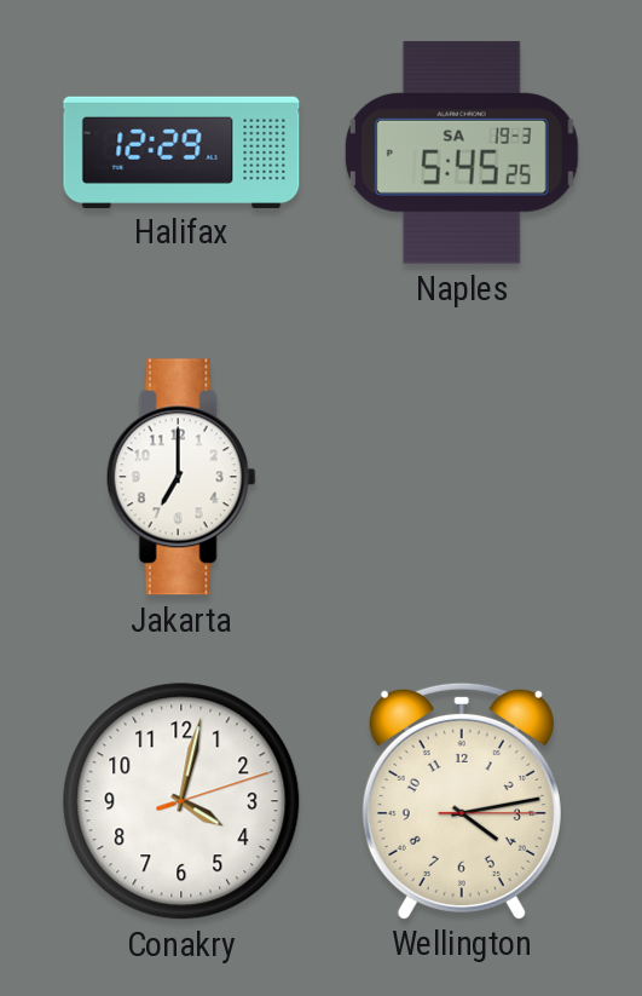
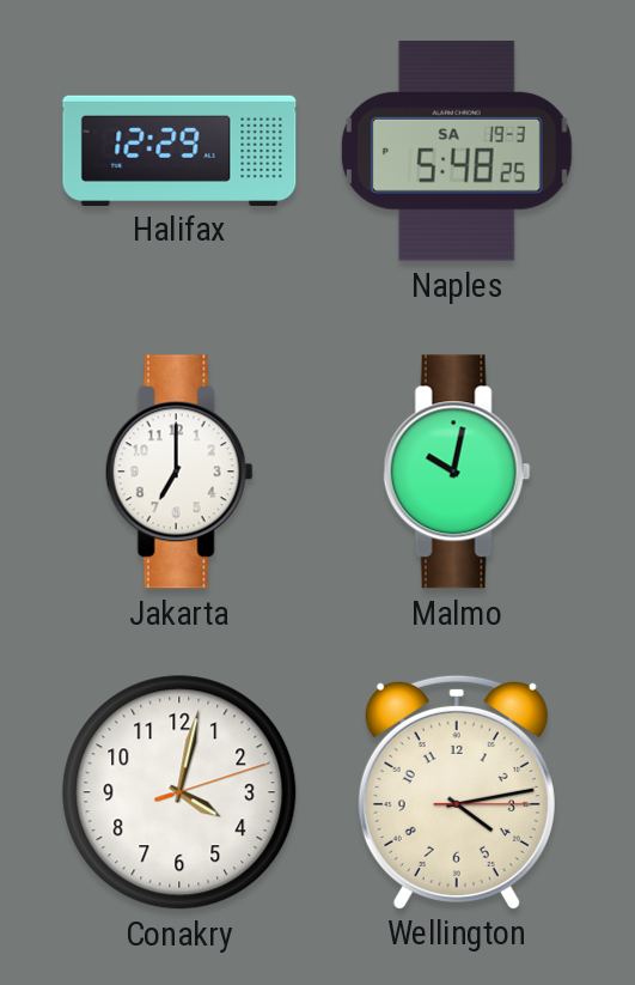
Naples: 5:45 -> 5:48 (457, 151)
Malmo: none -> 10:02 (457, 472)
